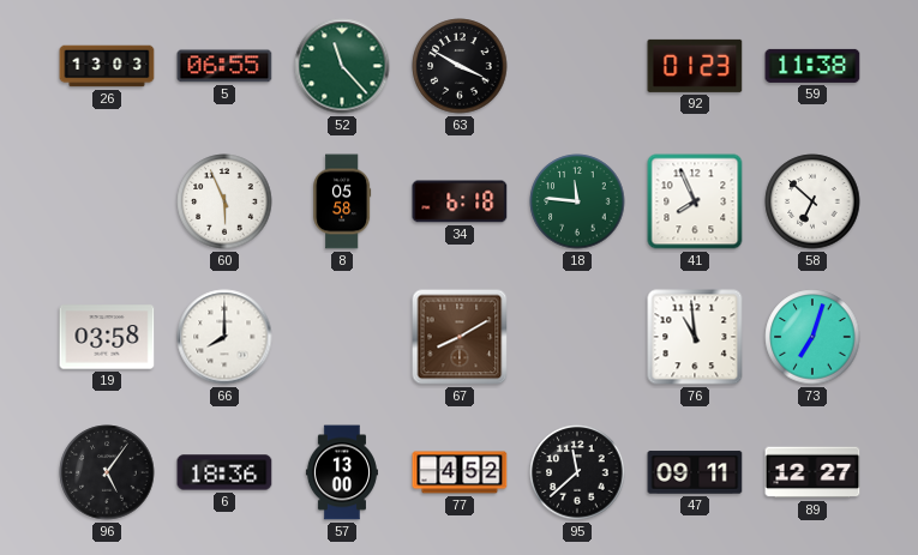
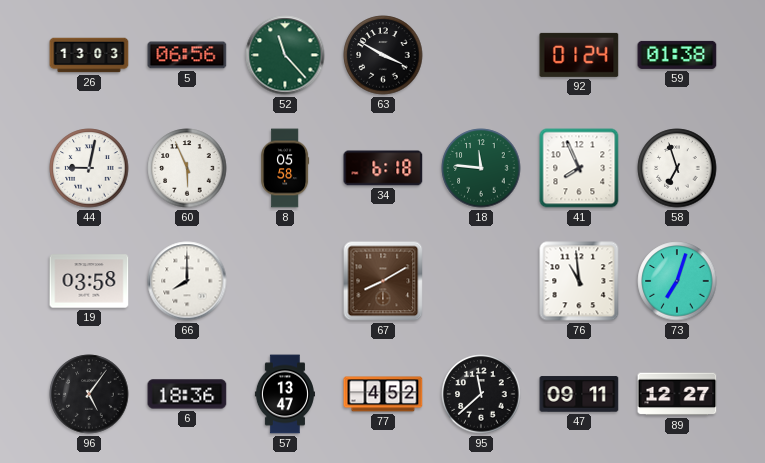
5: 06:55 -> 06:56 (187, 55)
92: 01:23 -> 01:24 (579, 55)
59: 11:38 -> 01:38 (677, 55)
44: none -> 9:02 (89, 168)
58: 6:52 -> 6:57 (677, 168)
57: 13:00 -> 13:47 (285, 394)
